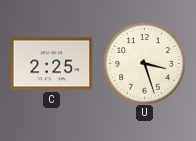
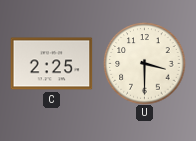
U: 3:27 -> 3:30 (144, 63)
